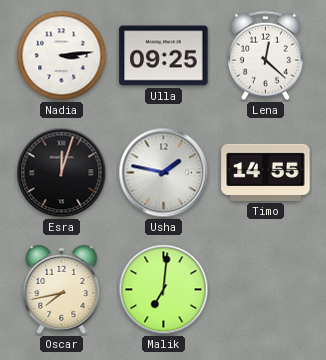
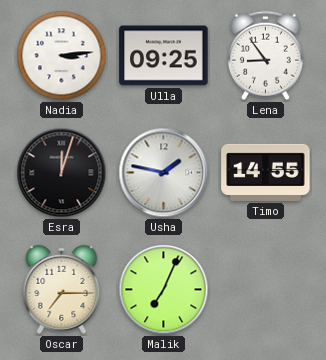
Lena: 12:22 -> 8:54 (265, 56)
Oscar: 7:43 -> 7:15 (62, 289)
Malik: 7:01 -> 7:04 (164, 290)
